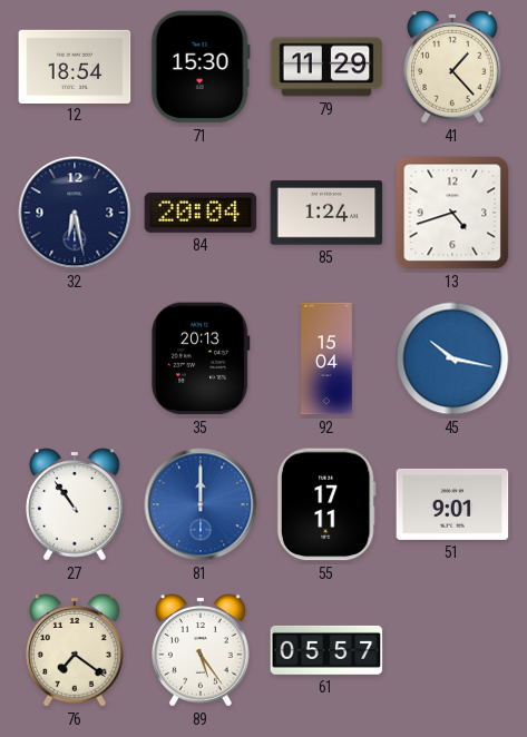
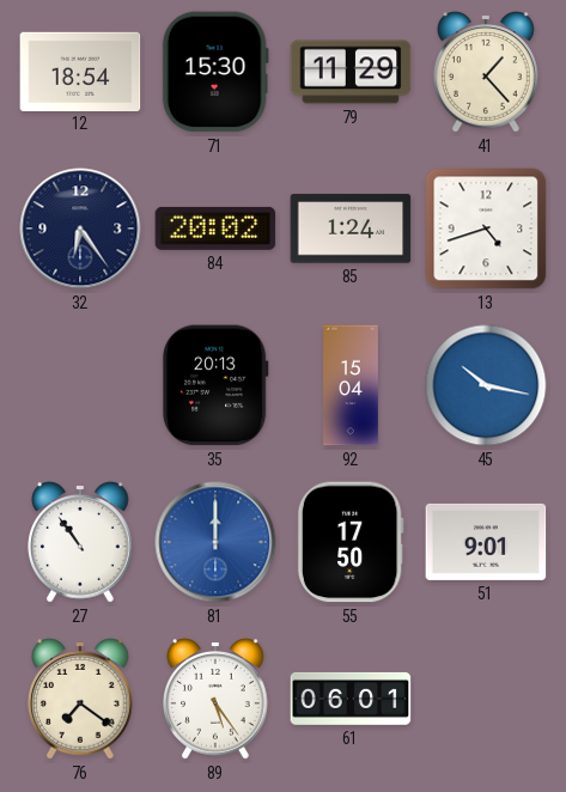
32: 6:28 -> 6:24 (80, 229)
84: 20:04 -> 20:02 (215, 229)
55: 17:11 -> 17:50 (351, 542)
61: 05:57 -> 06:01 (351, 699)
